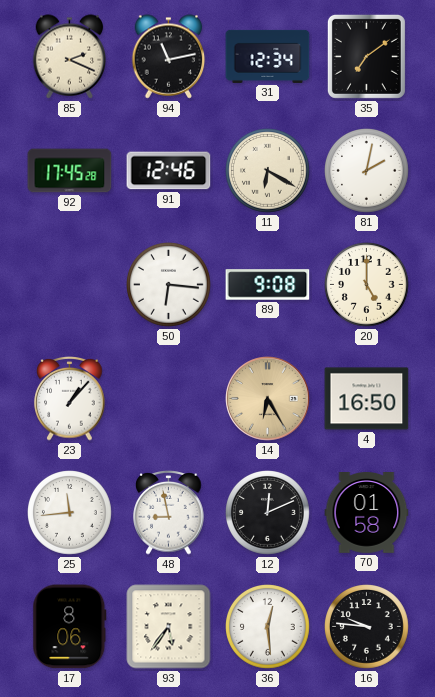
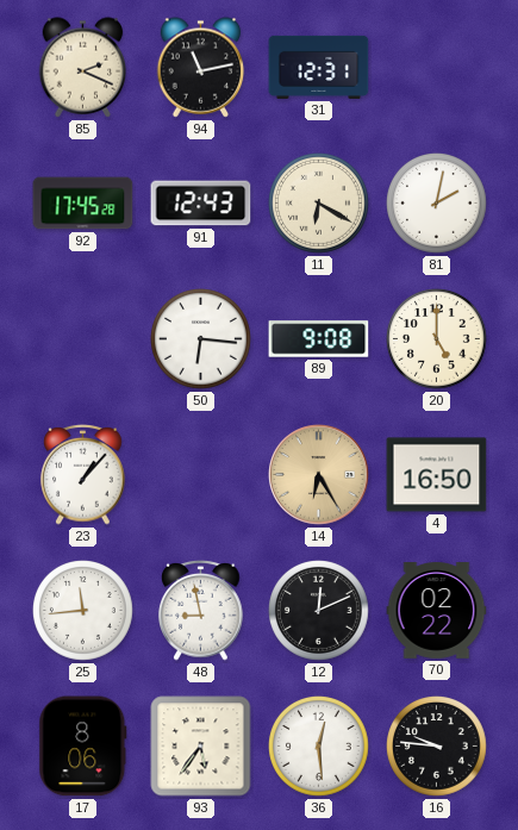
31: 12:34 -> 12:31 (319, 67)
35: 7:09 -> none (366, 56)
91: 12:46 -> 12:43 (201, 204)
70: 01:58 -> 02:22 (437, 611)
